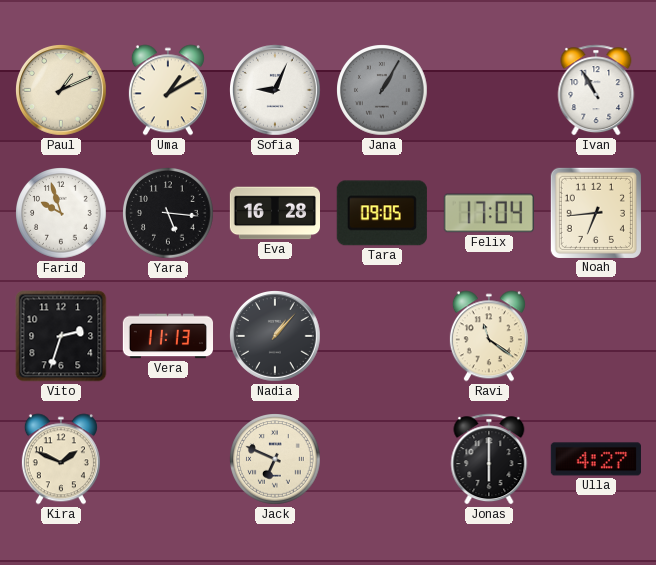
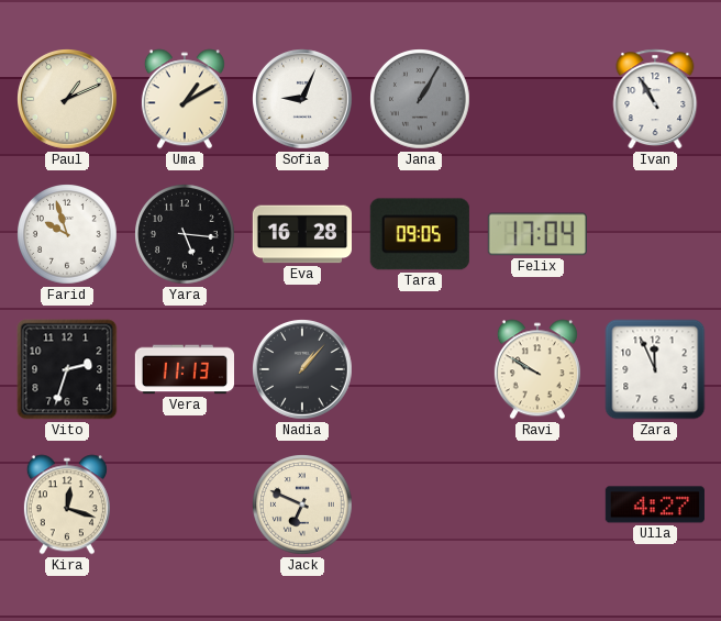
Noah: 6:44 -> none (596, 213)
Ravi: 11:21 -> 9:50 (537, 369)
Zara: none -> 11:56 (655, 369)
Kira: 1:49 -> 12:18 (67, 504)
Jonas: 6:00 -> none (489, 459)
